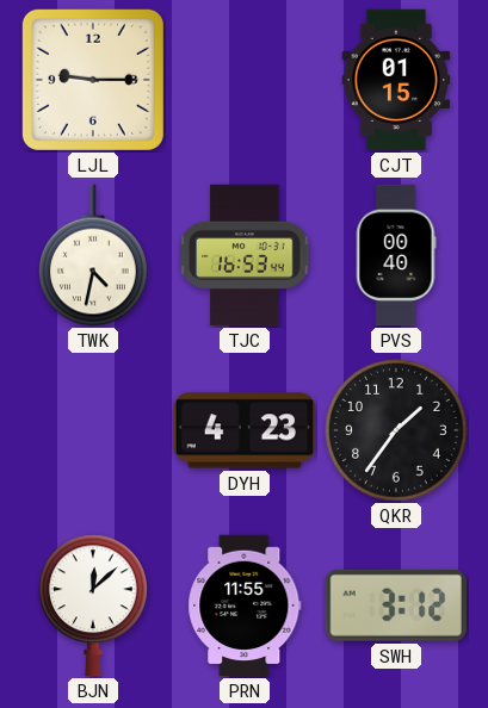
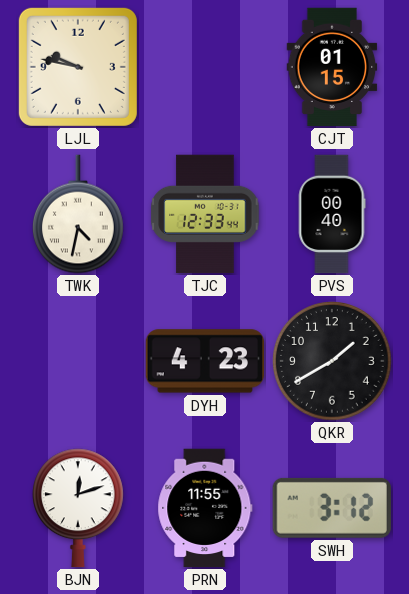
LJL: 9:15 -> 9:47 (78, 67)
TJC: 16:53 -> 12:33 (205, 214)
QKR: 1:36 -> 1:40 (332, 361)
BJN: 12:08 -> 12:12 (79, 508)
